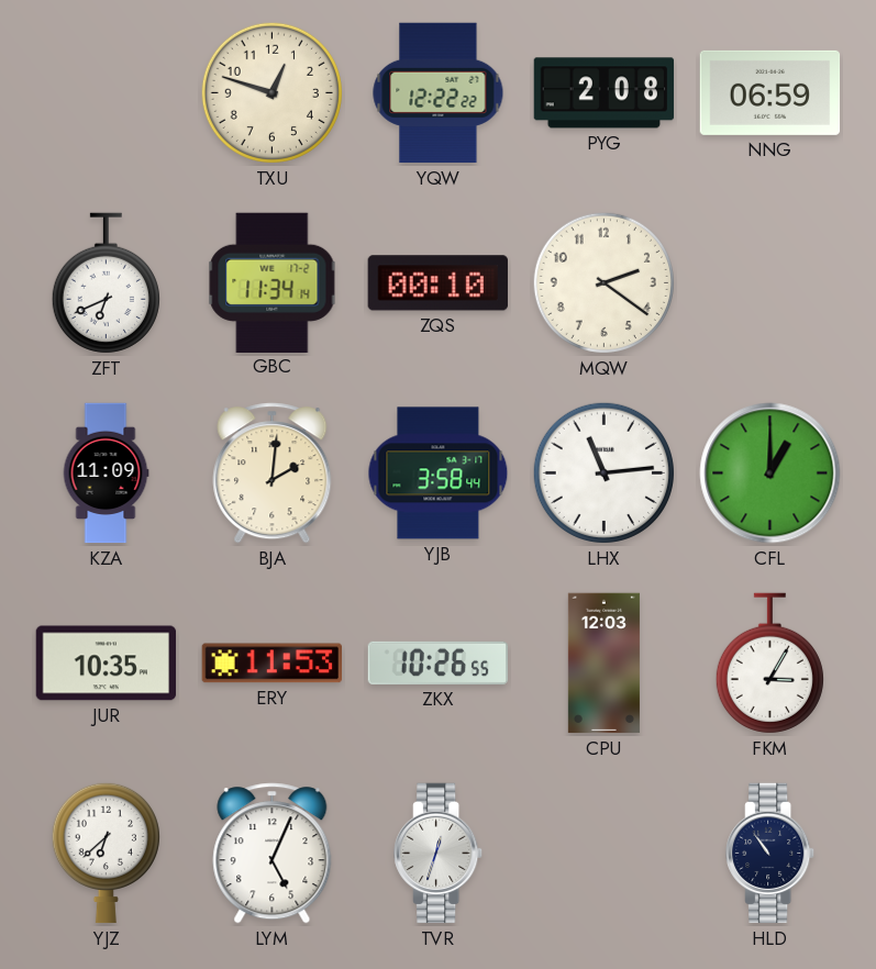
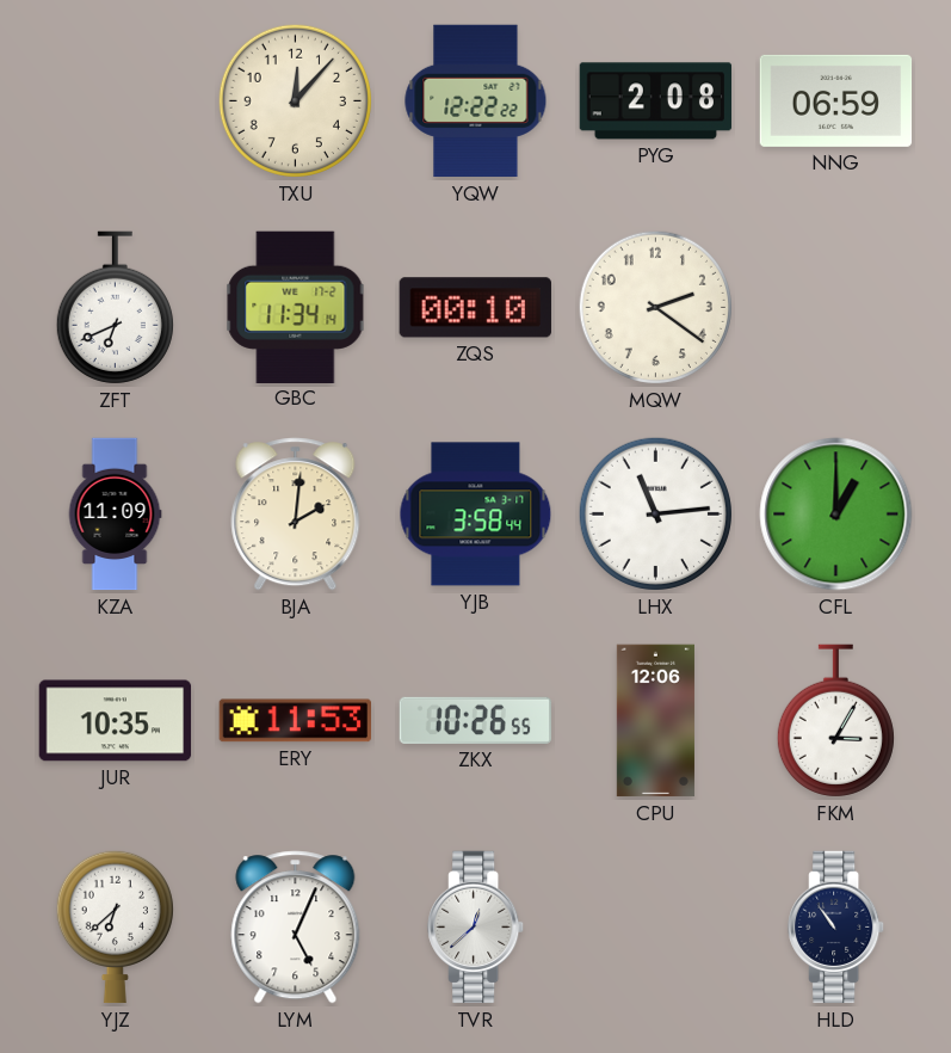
TXU: 12:48 -> 12:07 (295, 100)
CPU: 12:03 -> 12:06 (655, 721)
TVR: 12:33 -> 12:38 (476, 928)
